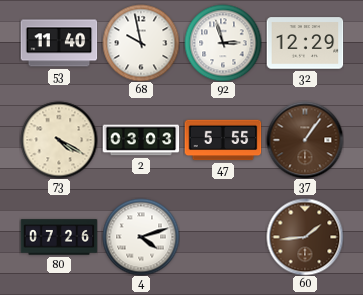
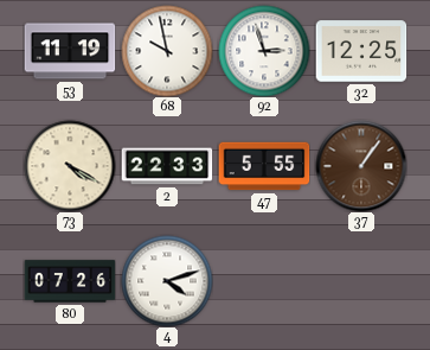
53: 11:40 -> 11:19 (70, 51)
32: 12:29 -> 12:25 (361, 51)
2: 03:03 -> 22:33 (167, 166)
60: 1:44 -> none (305, 237)
